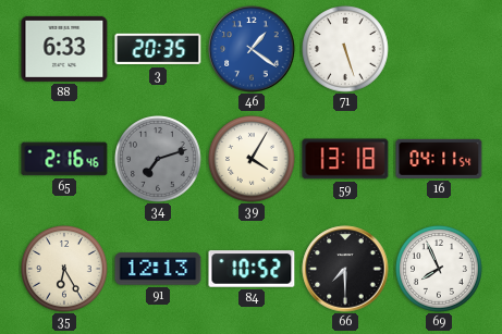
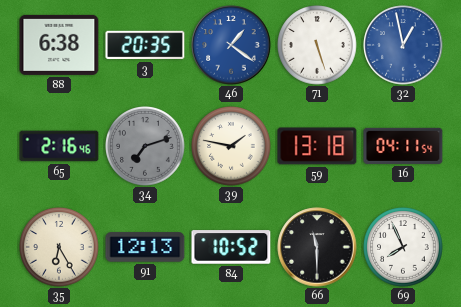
88: 6:33 -> 6:38 (59, 45)
32: none -> 12:58 (403, 45)
39: 4:05 -> 1:47 (231, 146)
66: 7:30 -> 11:30 (317, 247)
